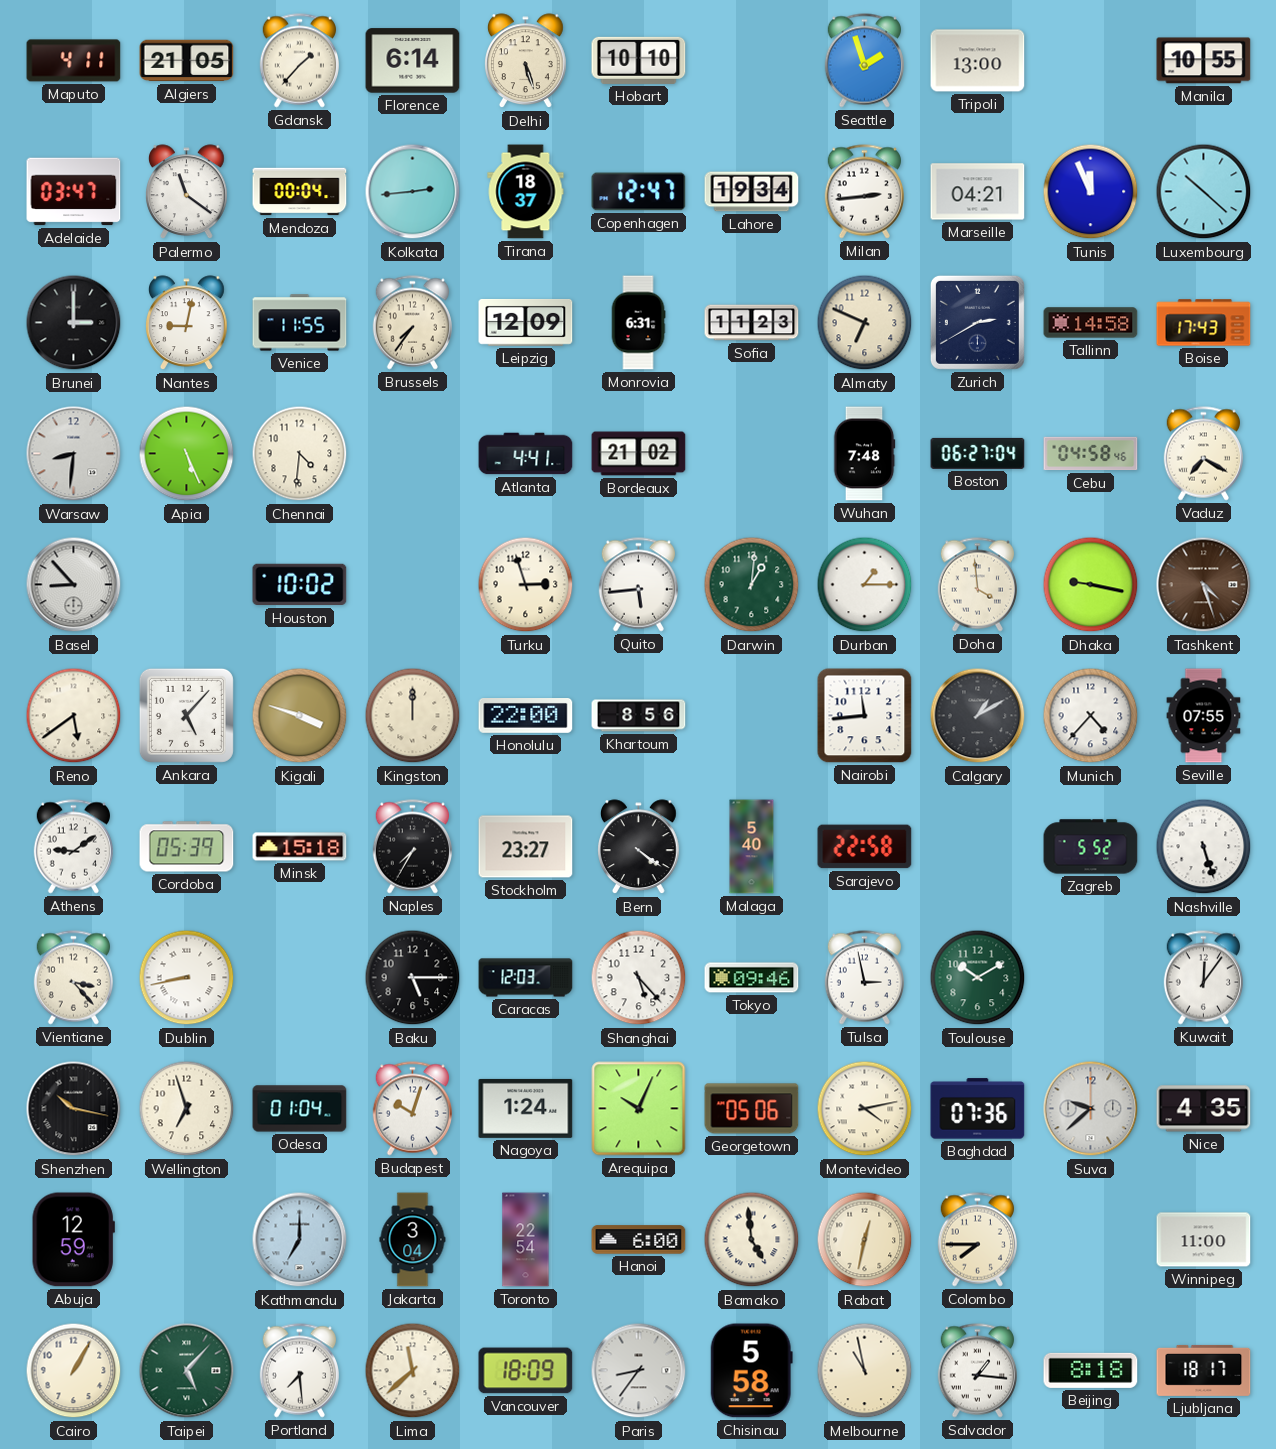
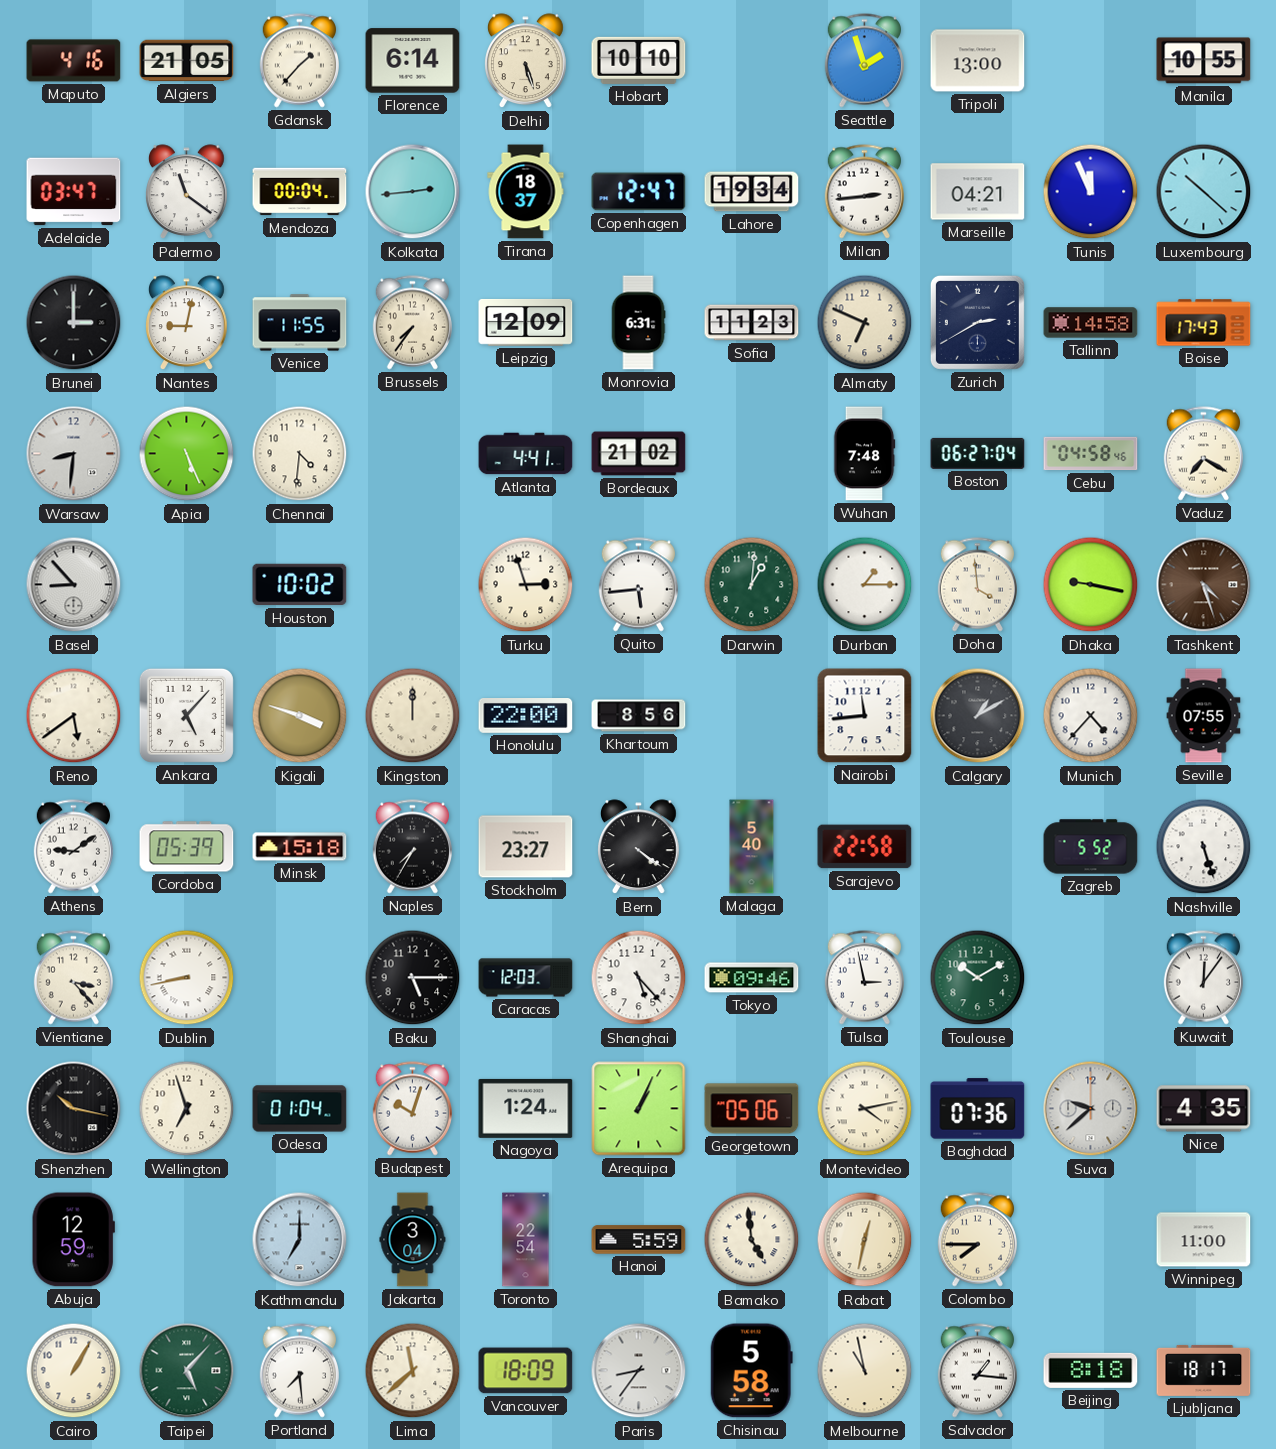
Maputo: 4:11 -> 4:16 (74, 61)
Arequipa: 10:04 -> 1:04 (639, 1109)
Hanoi: 6:00 -> 5:59 (639, 1240)
